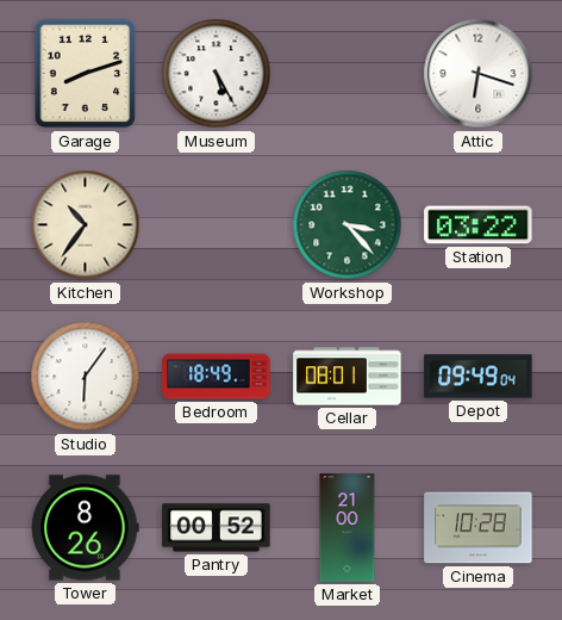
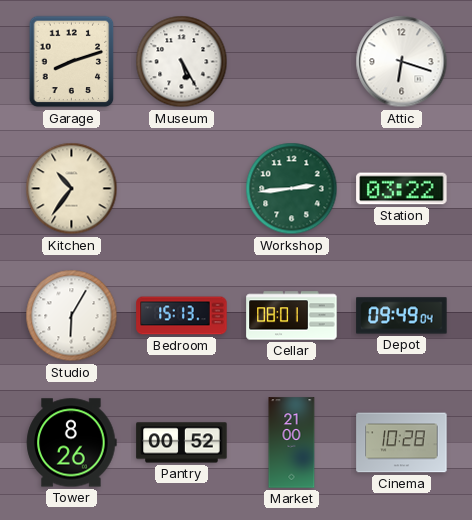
Workshop: 3:23 -> 2:44 (292, 189)
Studio: 6:06 -> 6:05 (72, 316)
Bedroom: 18:49 -> 15:13 (182, 316)
